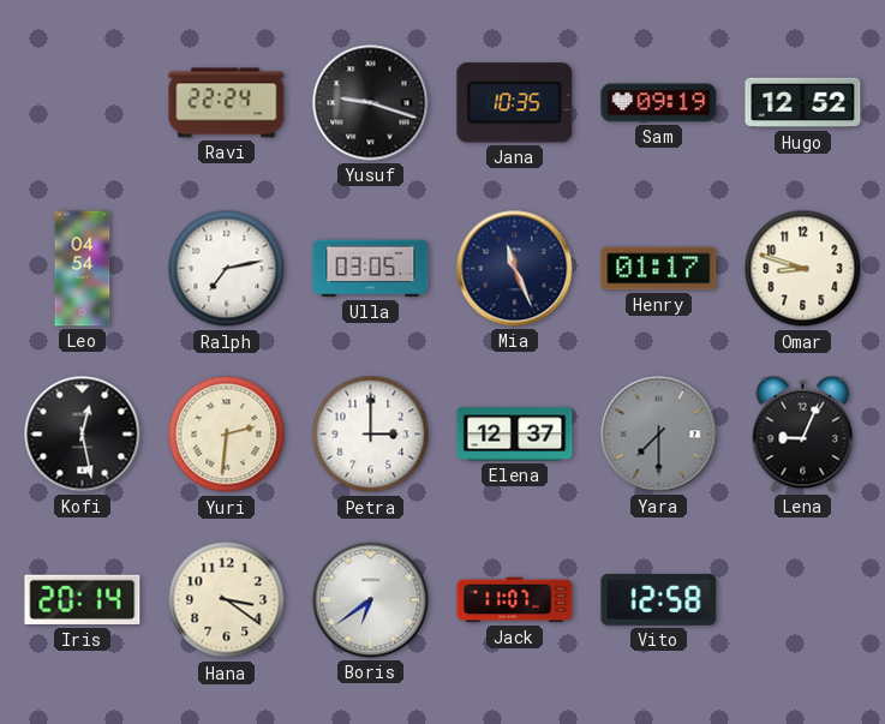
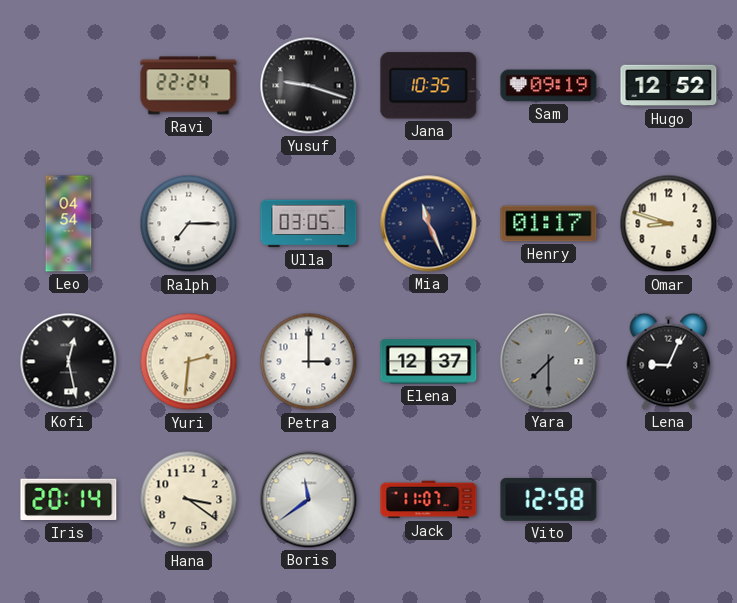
Ralph: 7:13 -> 7:15 (189, 224)
Boris: 6:39 -> 11:39 (309, 500)
